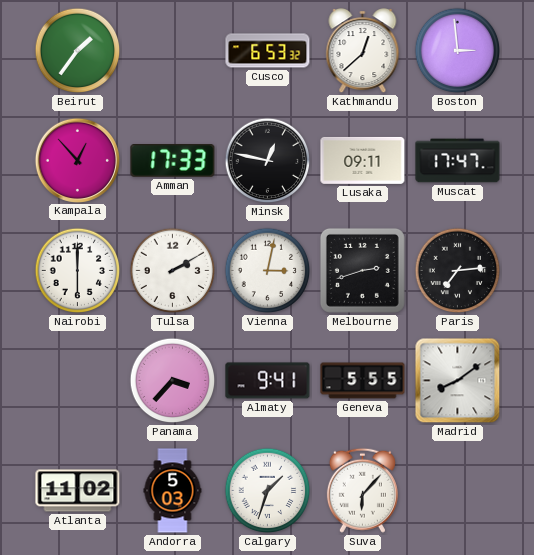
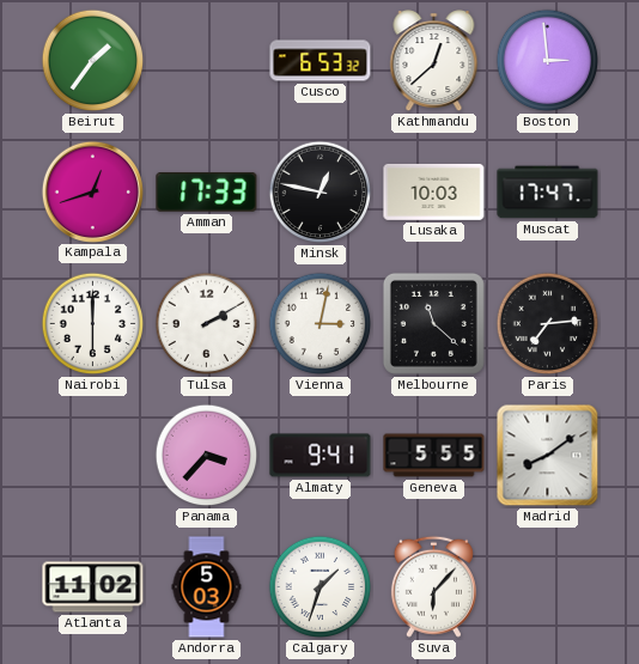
Kampala: 12:53 -> 12:42 (92, 191)
Lusaka: 09:11 -> 10:03 (434, 191)
Melbourne: 2:42 -> 11:22 (433, 323)
